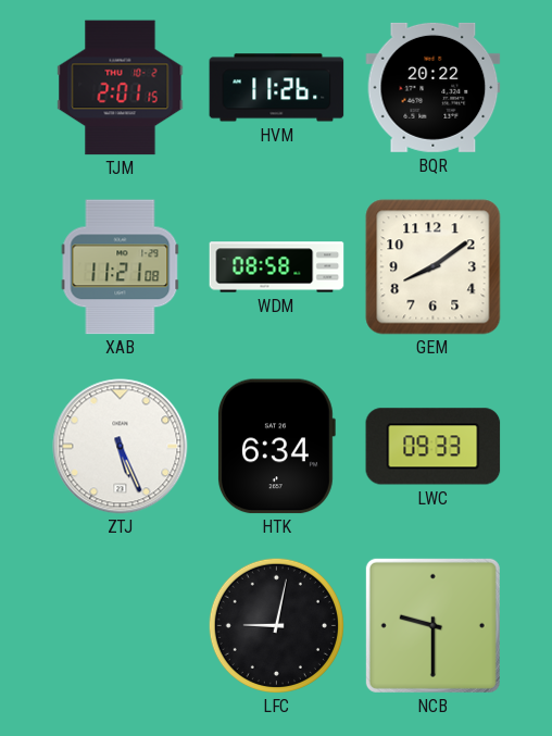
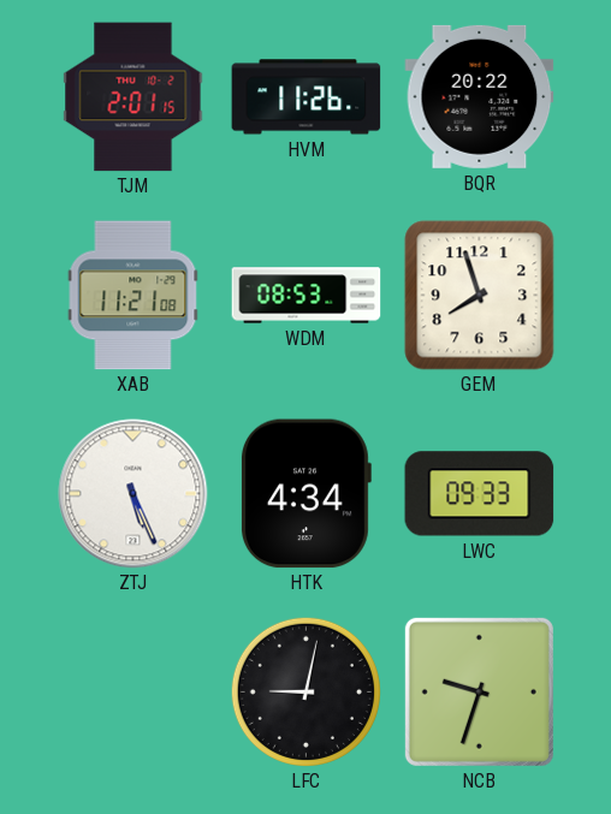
WDM: 08:58 -> 08:53 (307, 296)
GEM: 8:09 -> 7:57 (480, 296)
HTK: 6:34 -> 4:34 (305, 494)
NCB: 9:30 -> 9:33 (479, 691)
